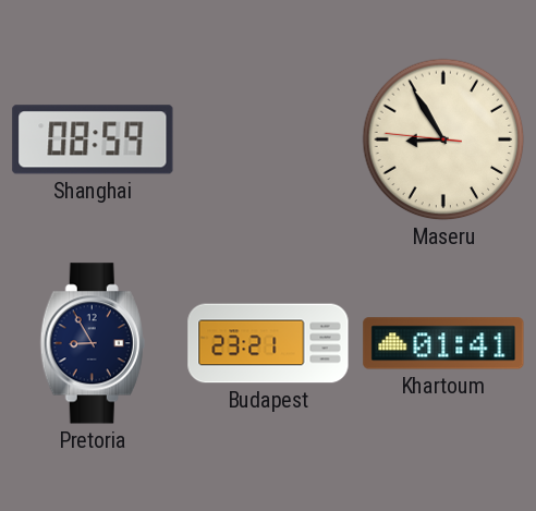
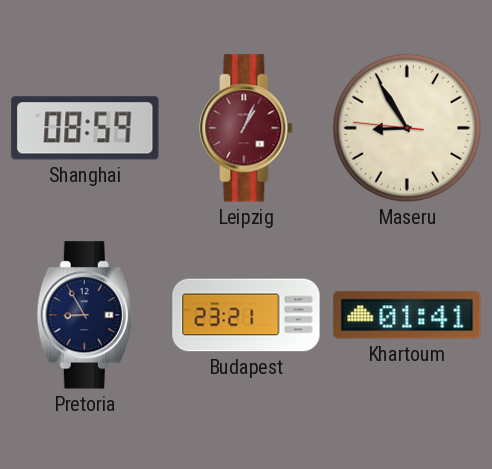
Leipzig: none -> 1:04 (246, 128)
